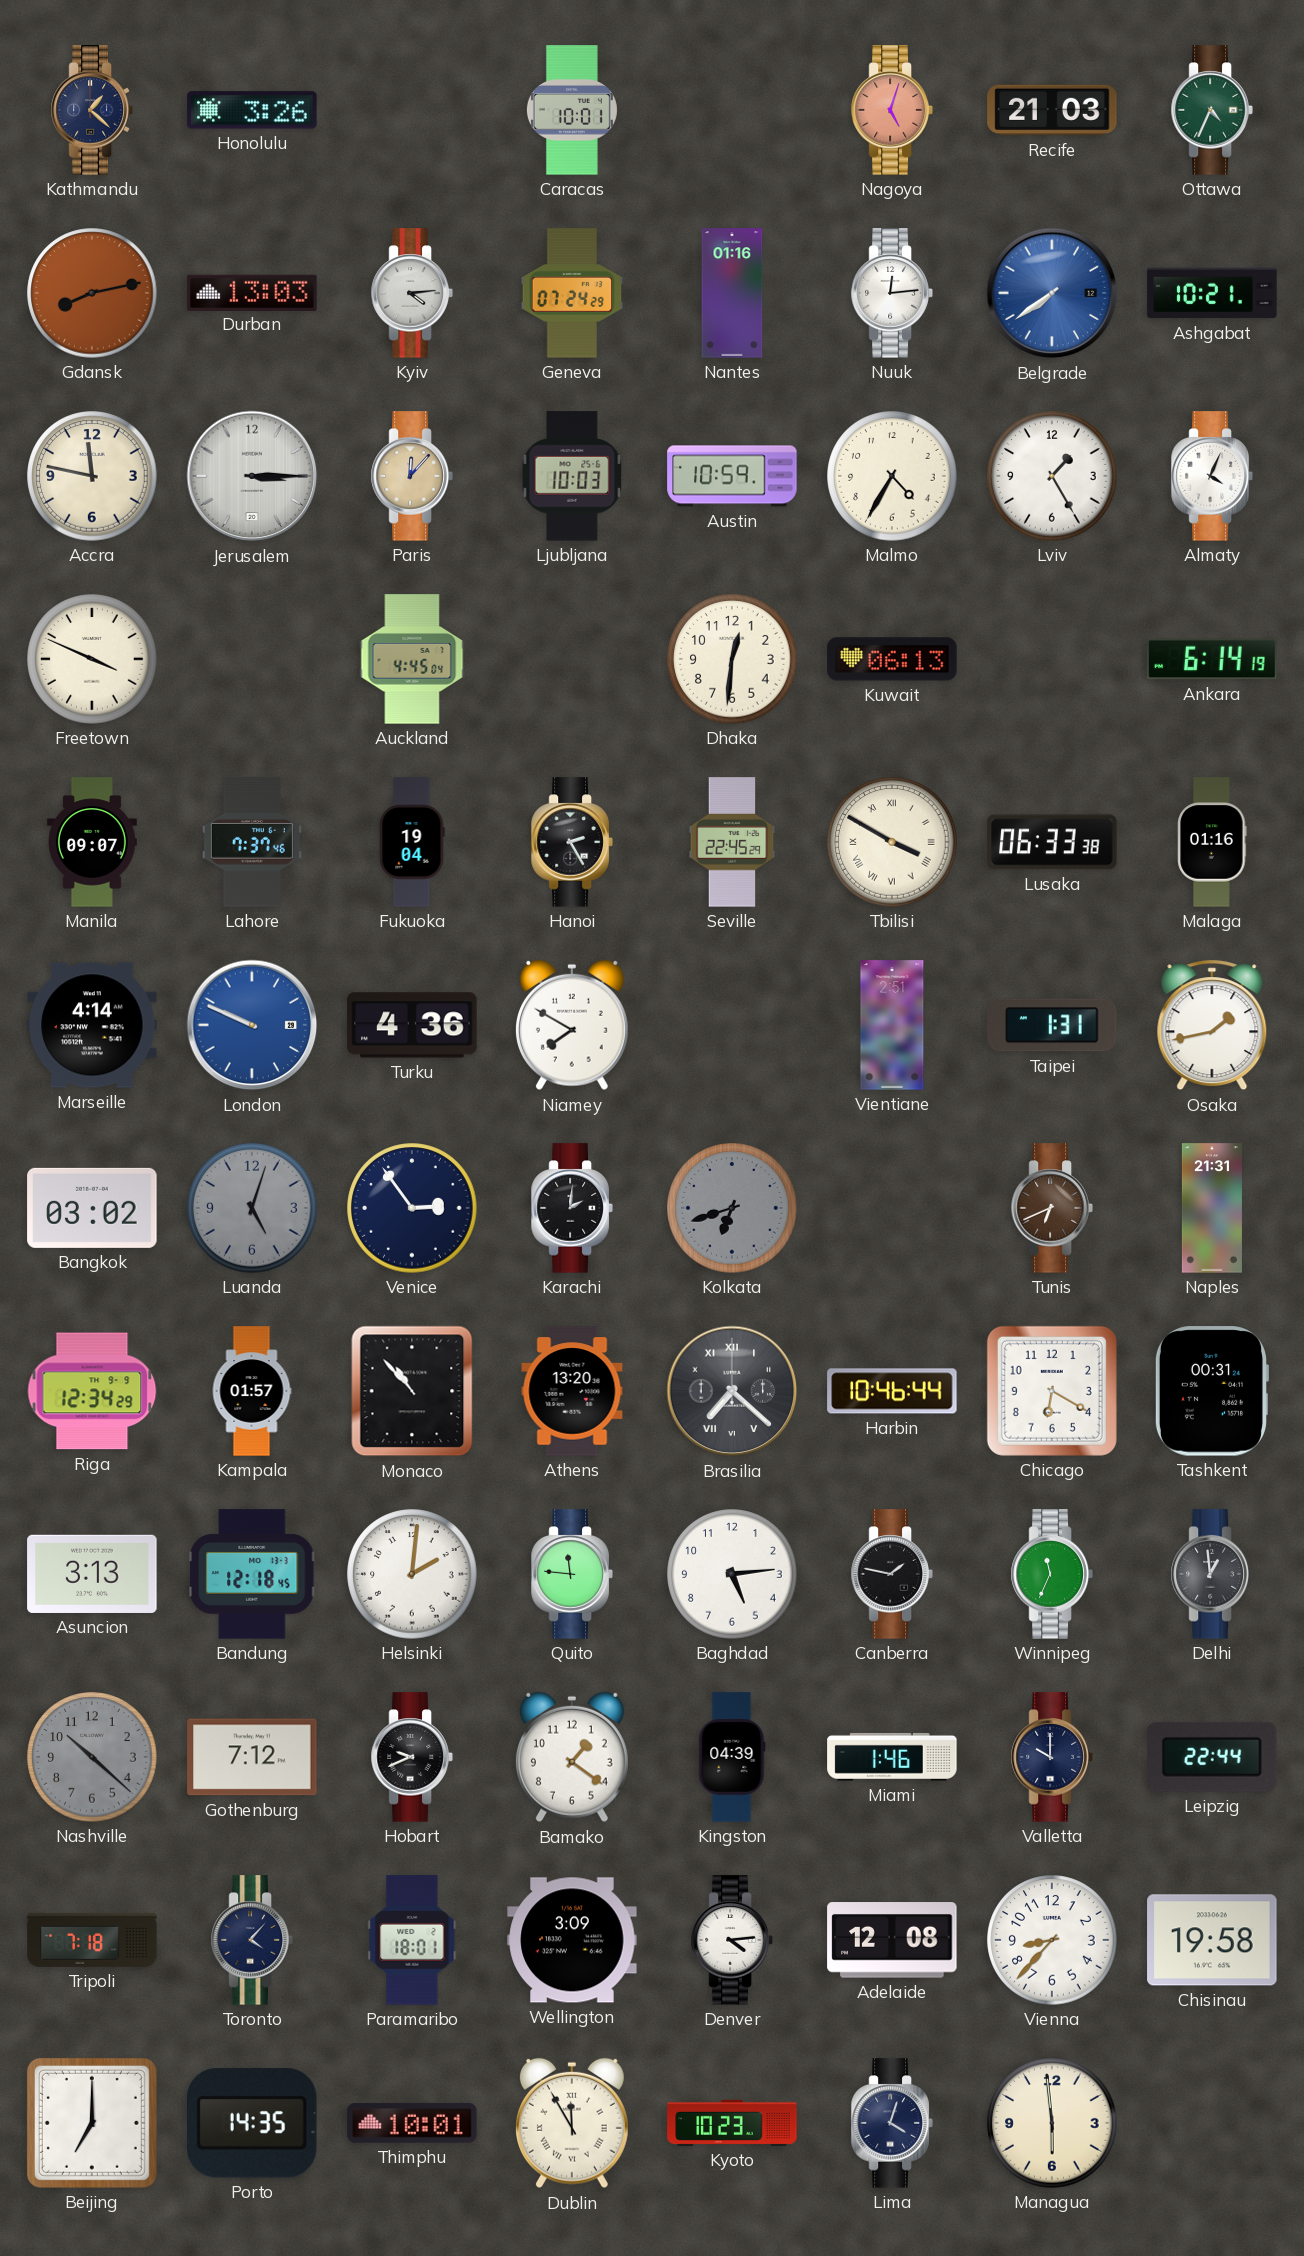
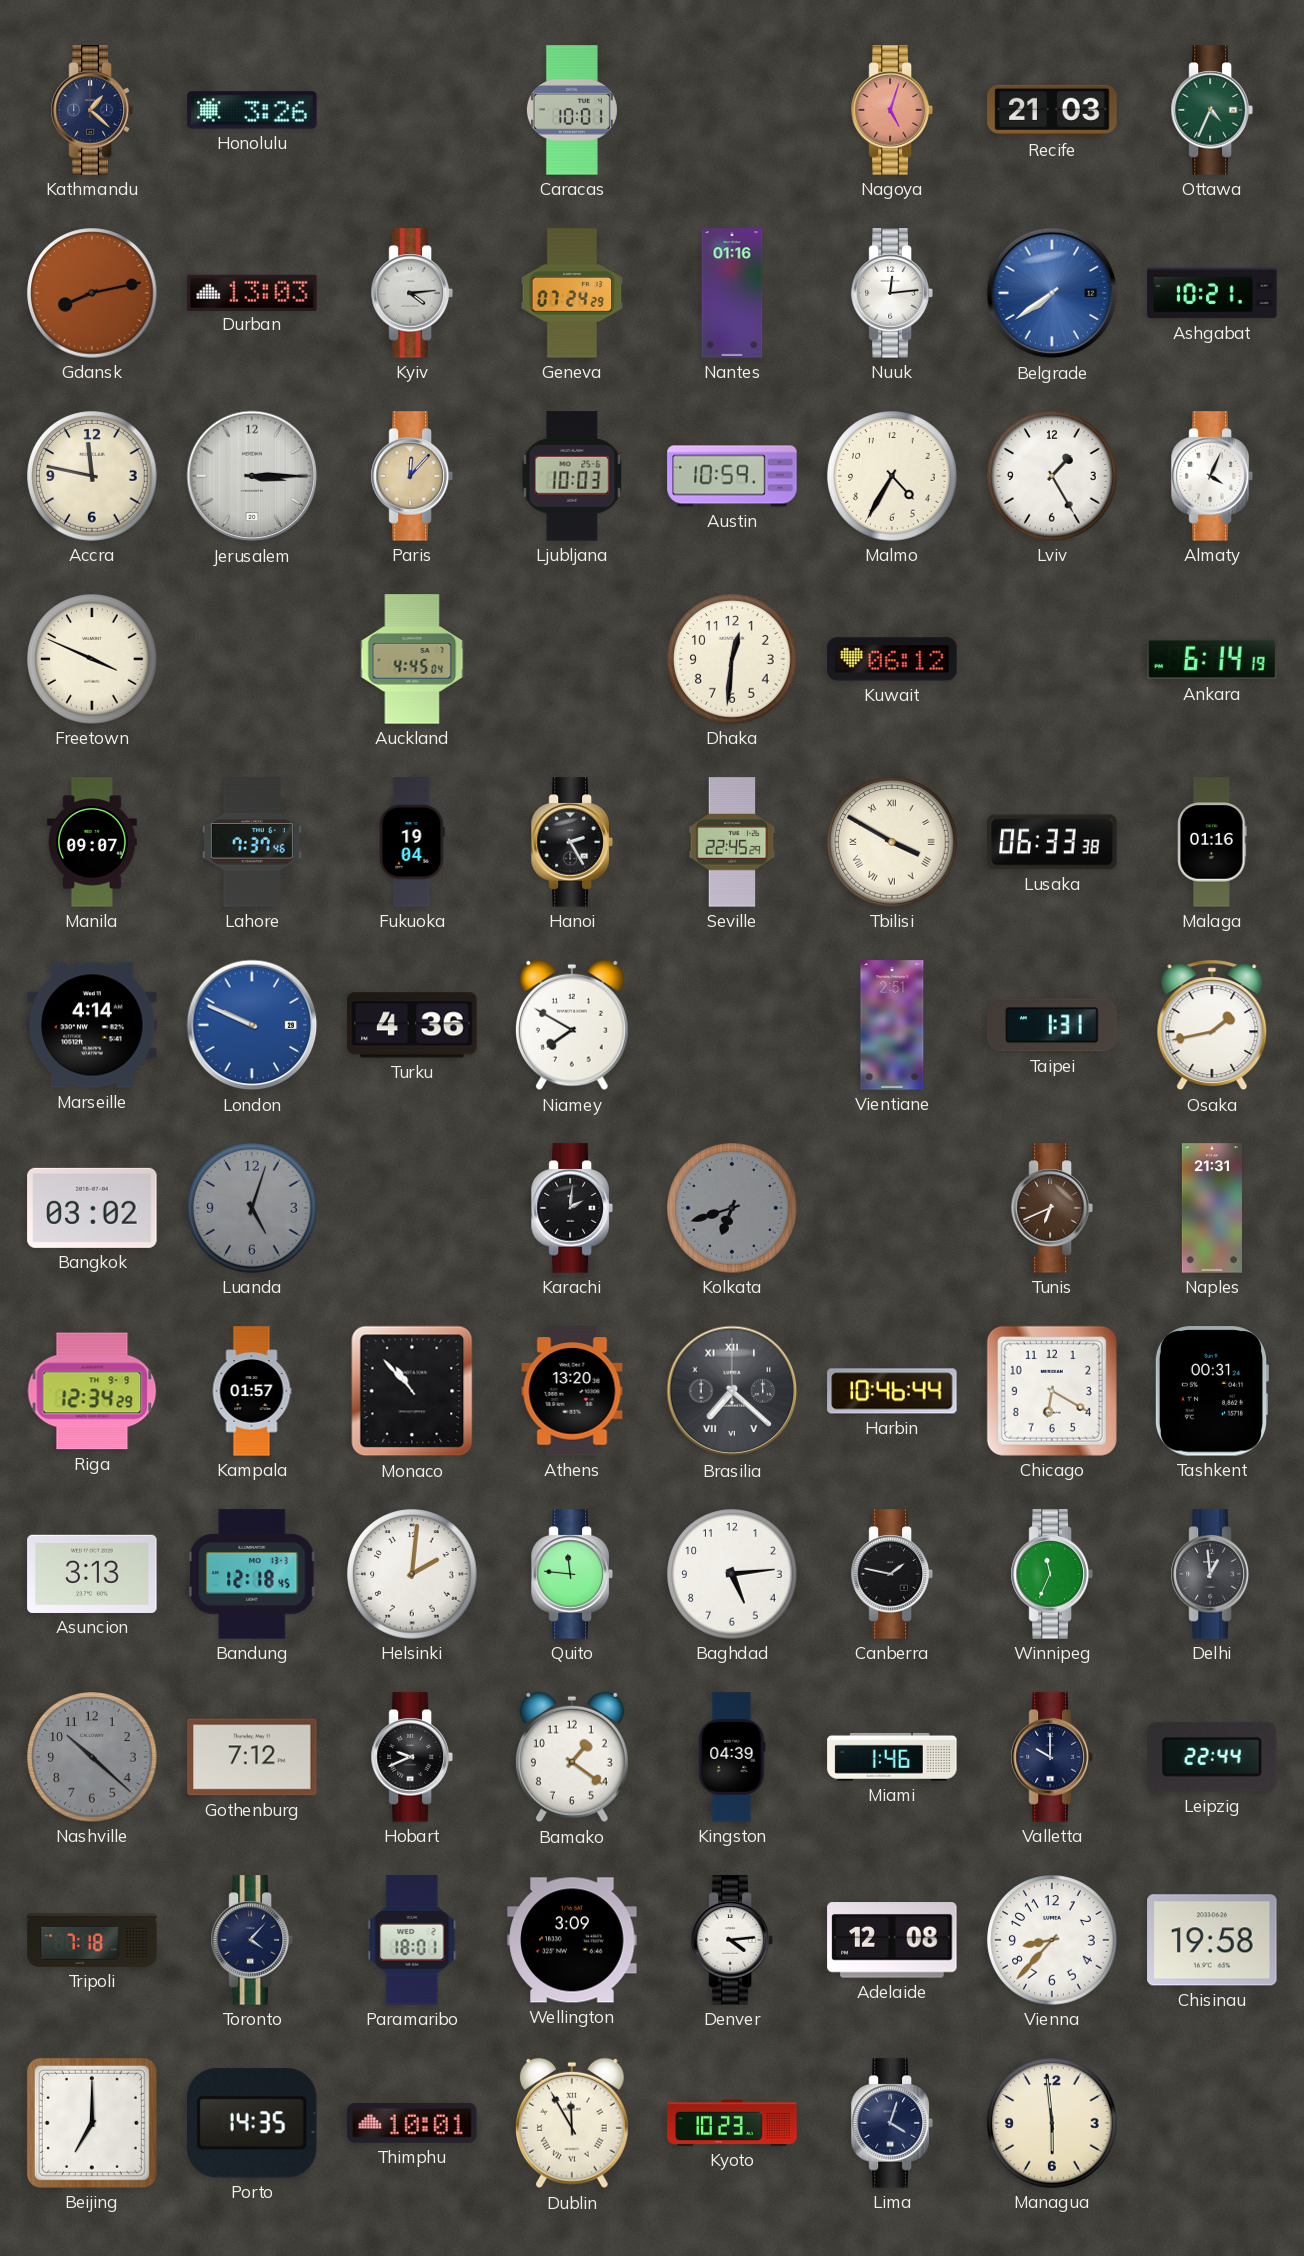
Kuwait: 06:13 -> 06:12 (892, 659)
Venice: 2:54 -> none (412, 1208)
